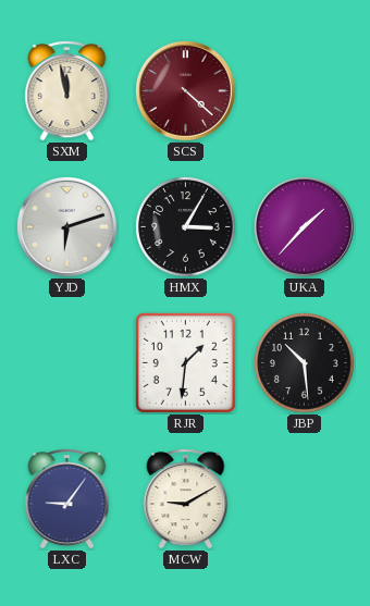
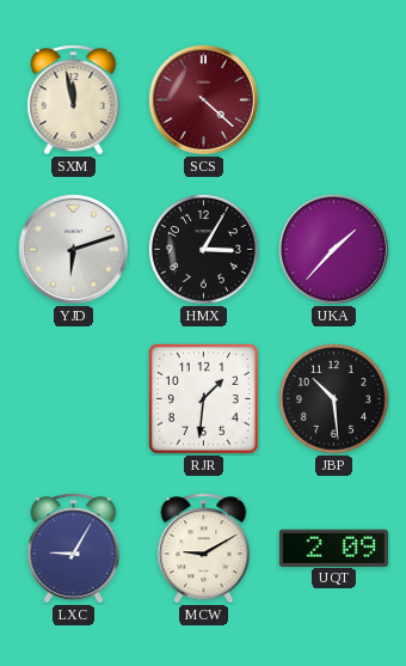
LXC: 9:06 -> 9:05 (74, 549)
UQT: none -> 2:09 (333, 548)
